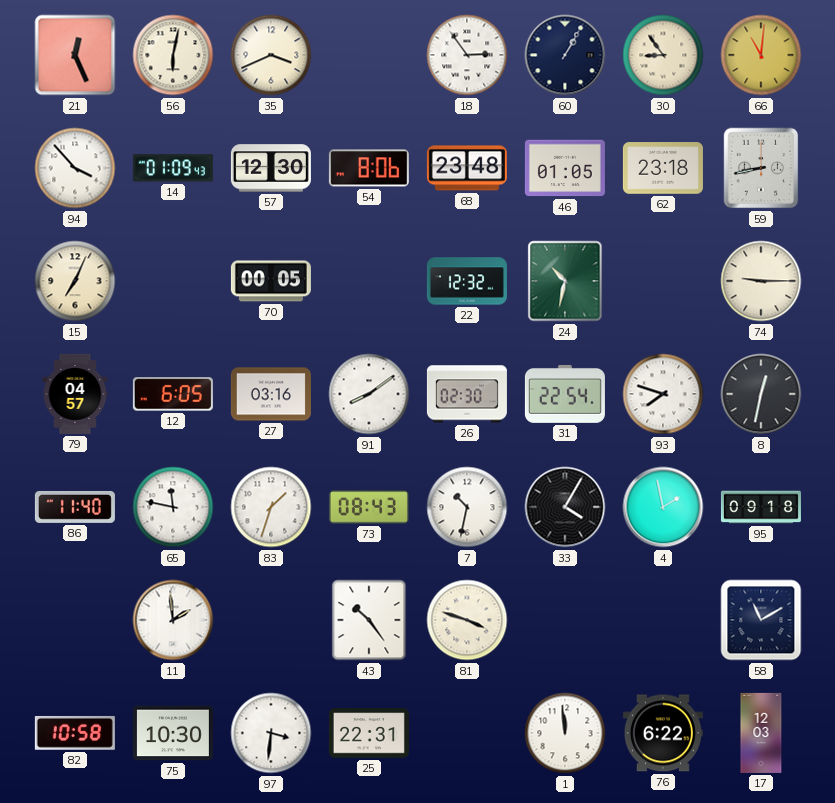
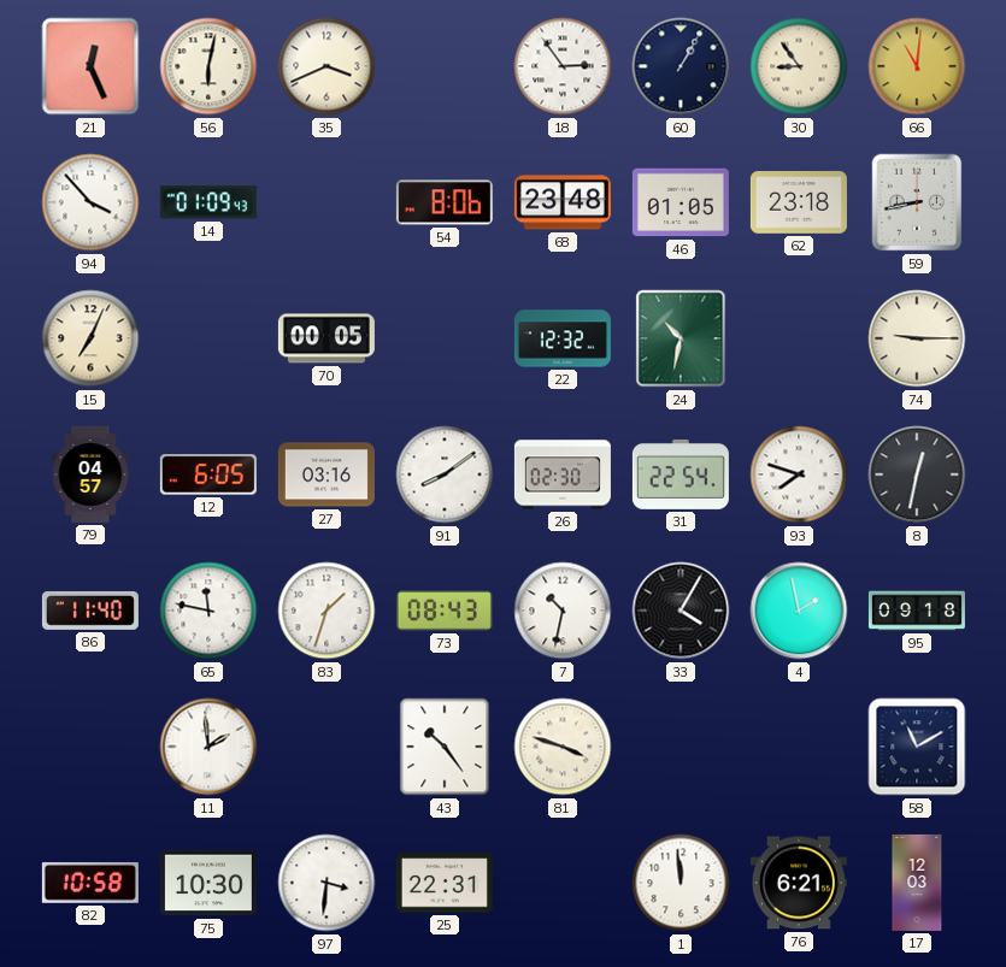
57: 12:30 -> none (271, 168)
76: 6:22 -> 6:21 (799, 883)
